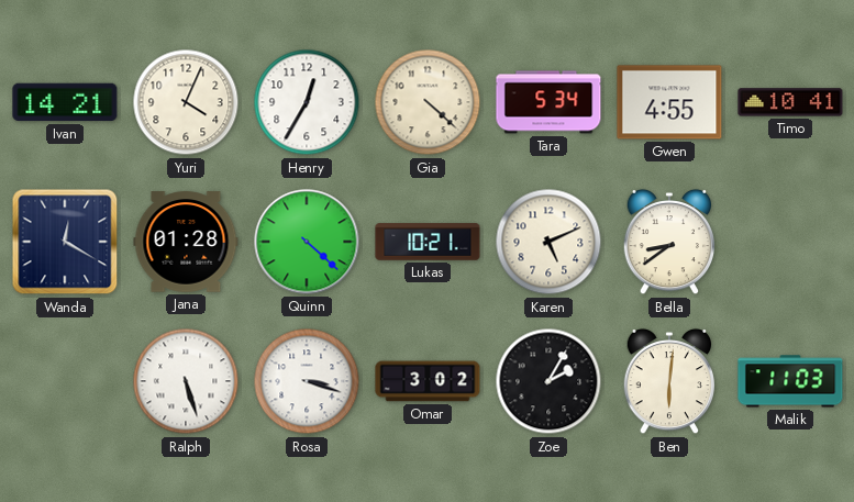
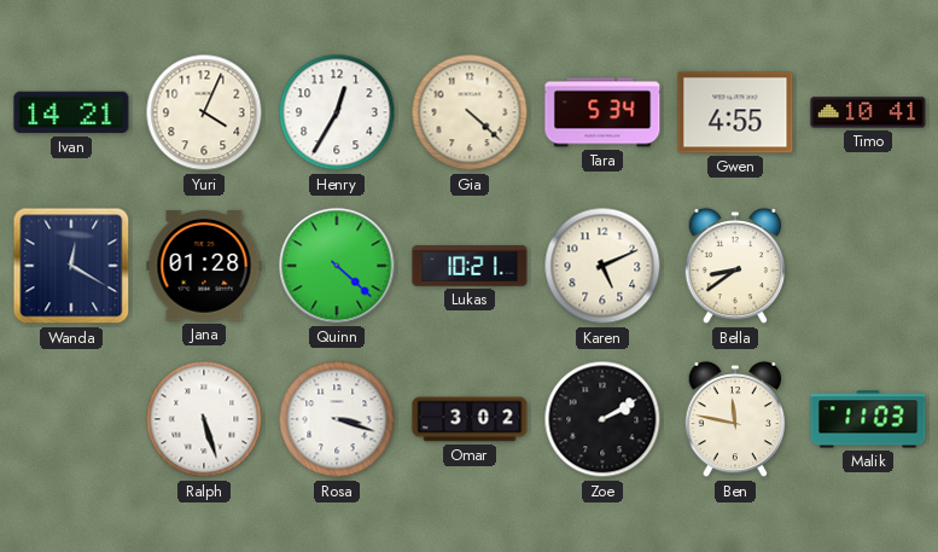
Zoe: 2:05 -> 2:10 (602, 419)
Ben: 6:01 -> 11:47 (735, 419)
